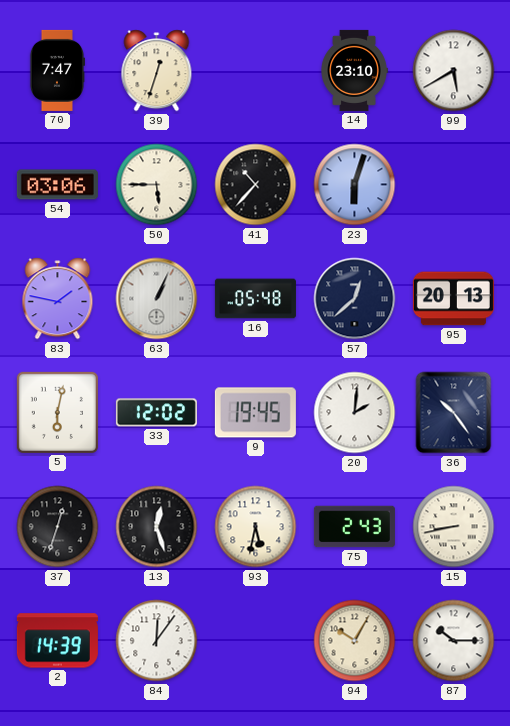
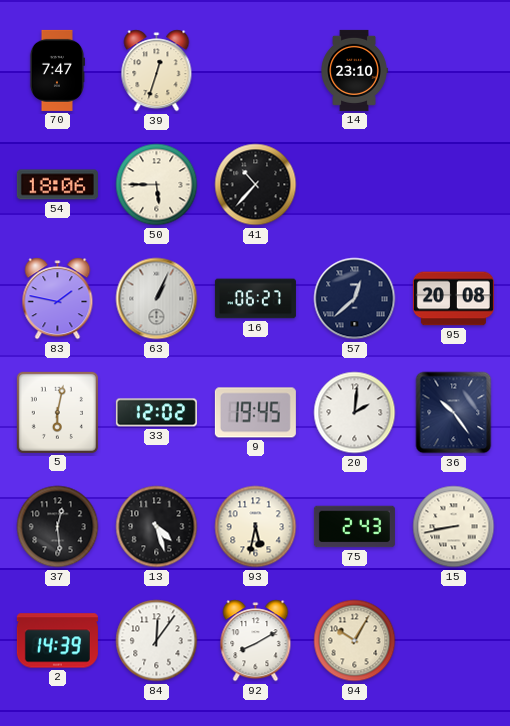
99: 5:40 -> none (454, 71)
54: 03:06 -> 18:06 (57, 185)
23: 6:03 -> none (355, 185)
16: 05:48 -> 06:27 (255, 299)
95: 20:13 -> 20:08 (453, 299)
37: 12:33 -> 12:29 (58, 527)
13: 12:27 -> 4:27 (157, 527)
92: none -> 8:10 (256, 641)
87: 10:15 -> none (454, 641)
